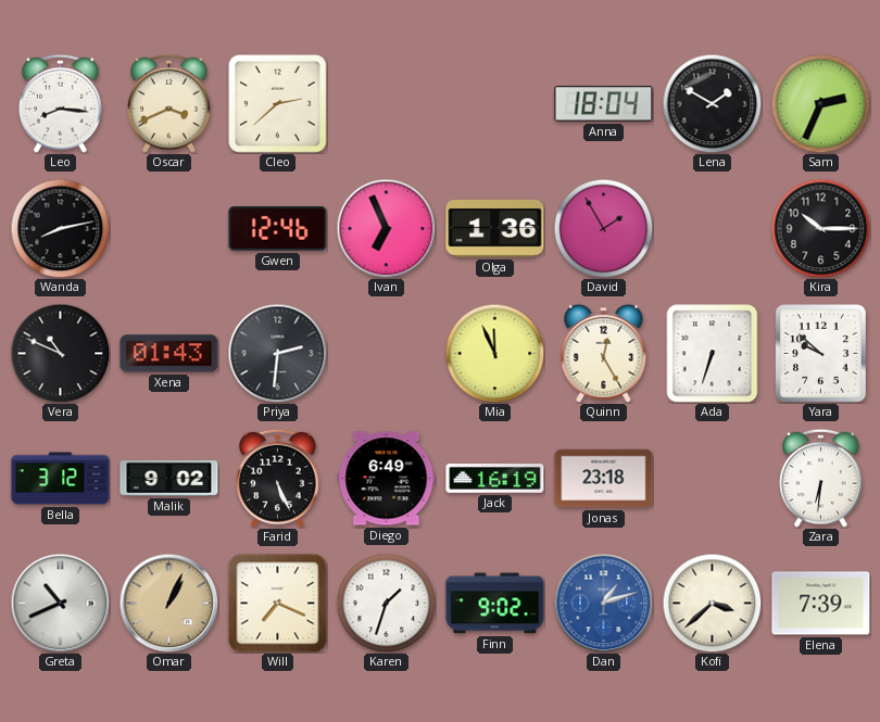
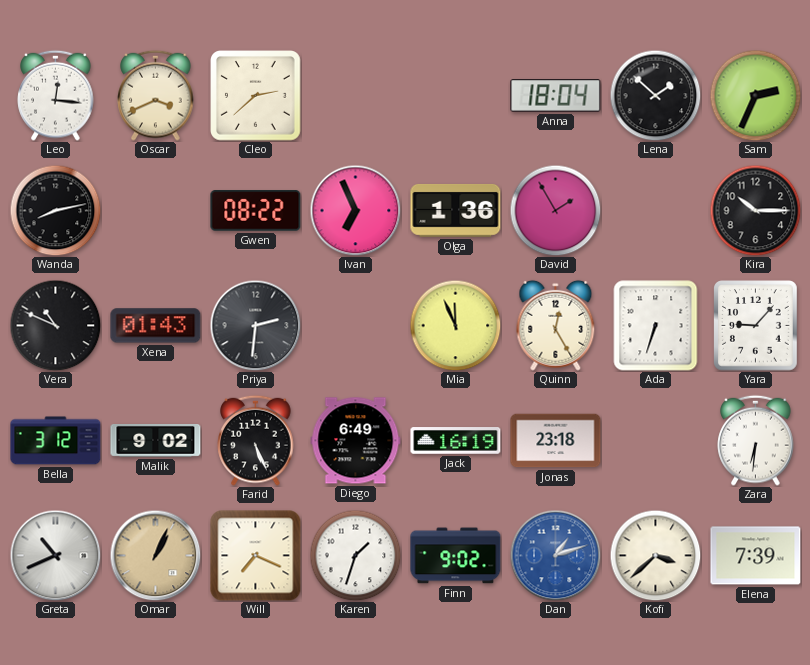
Leo: 8:16 -> 12:16 (56, 95)
Lena: 1:50 -> 1:52 (655, 95)
Gwen: 12:46 -> 08:22 (256, 211)
Yara: 9:52 -> 9:07 (756, 326)
